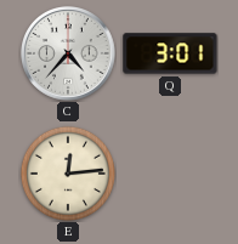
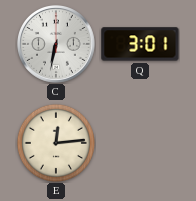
C: 4:37 -> 6:32 (57, 45)
